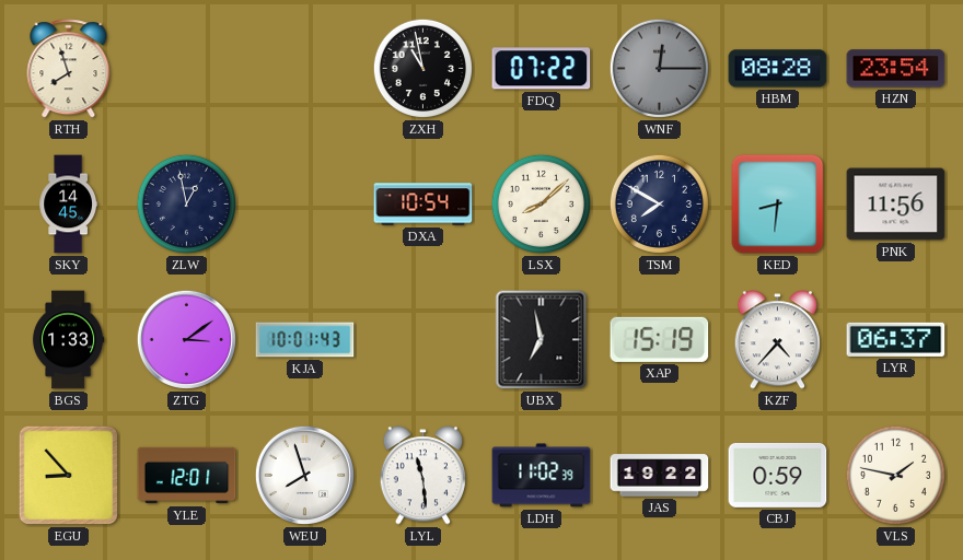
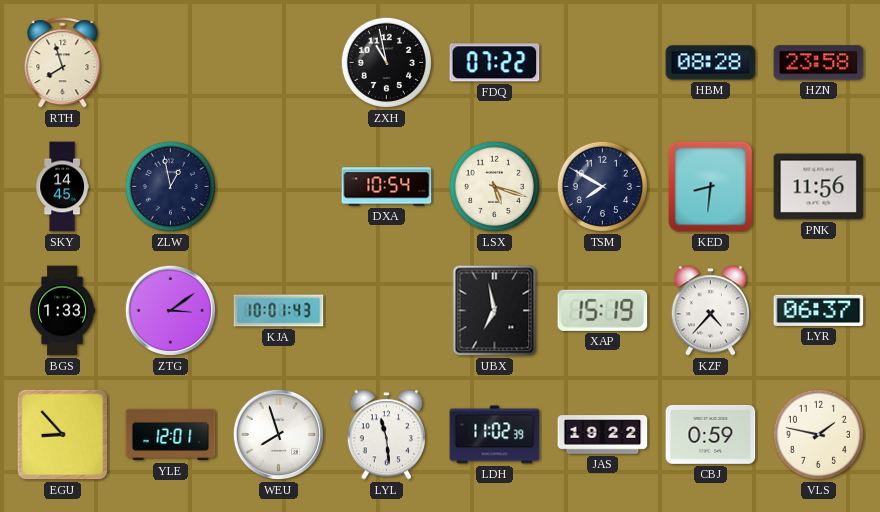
WNF: 12:15 -> none (659, 68)
HZN: 23:54 -> 23:58 (819, 63)
LSX: 8:08 -> 5:18 (494, 186)
